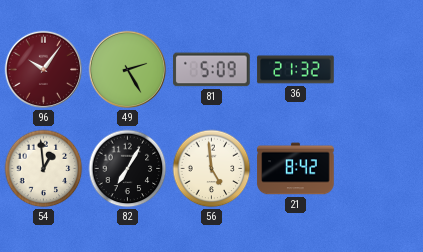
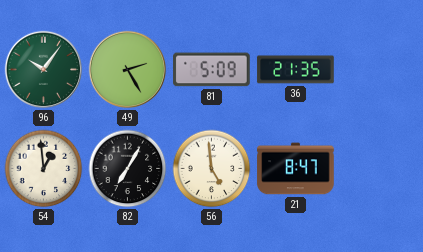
96 dial: burgundy -> green (44, 70)
36: 21:32 -> 21:35 (296, 70)
21: 8:42 -> 8:47 (296, 169)
